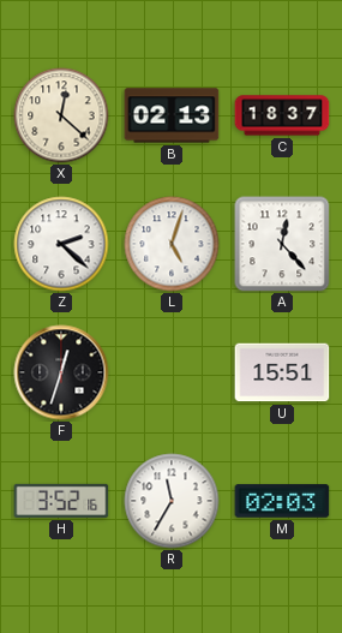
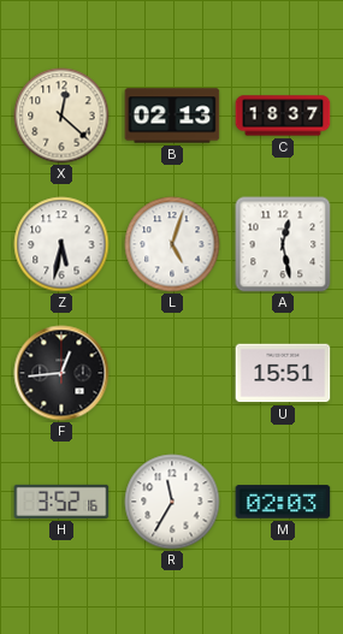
Z: 2:22 -> 5:32 (61, 244)
A: 12:23 -> 12:28 (283, 244)
F: 12:33 -> 12:44 (61, 373)
